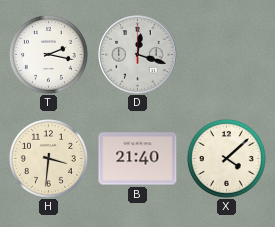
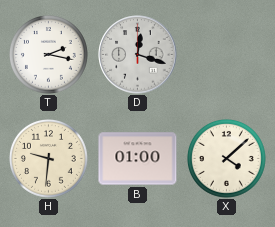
H: 3:31 -> 9:31 (49, 159)
B: 21:40 -> 01:00 (138, 159)
